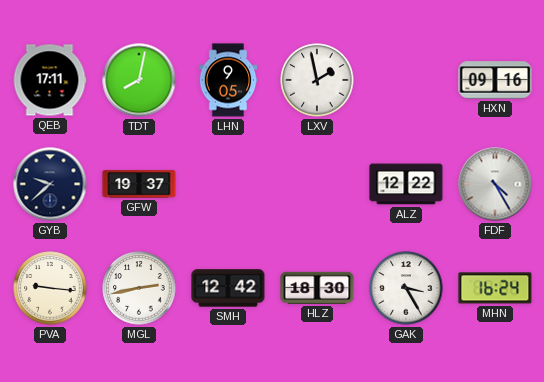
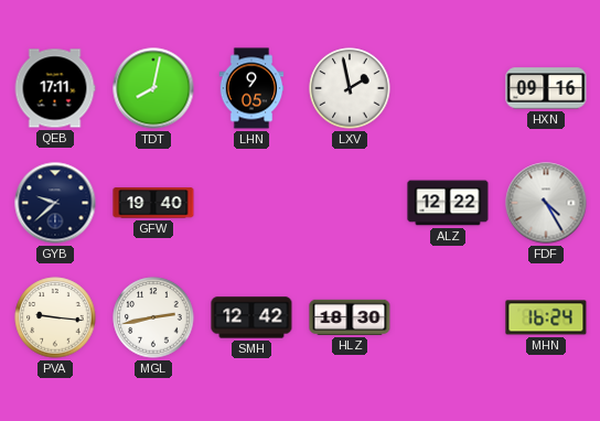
GFW: 19:37 -> 19:40 (153, 203)
GAK: 3:25 -> none (406, 288)
